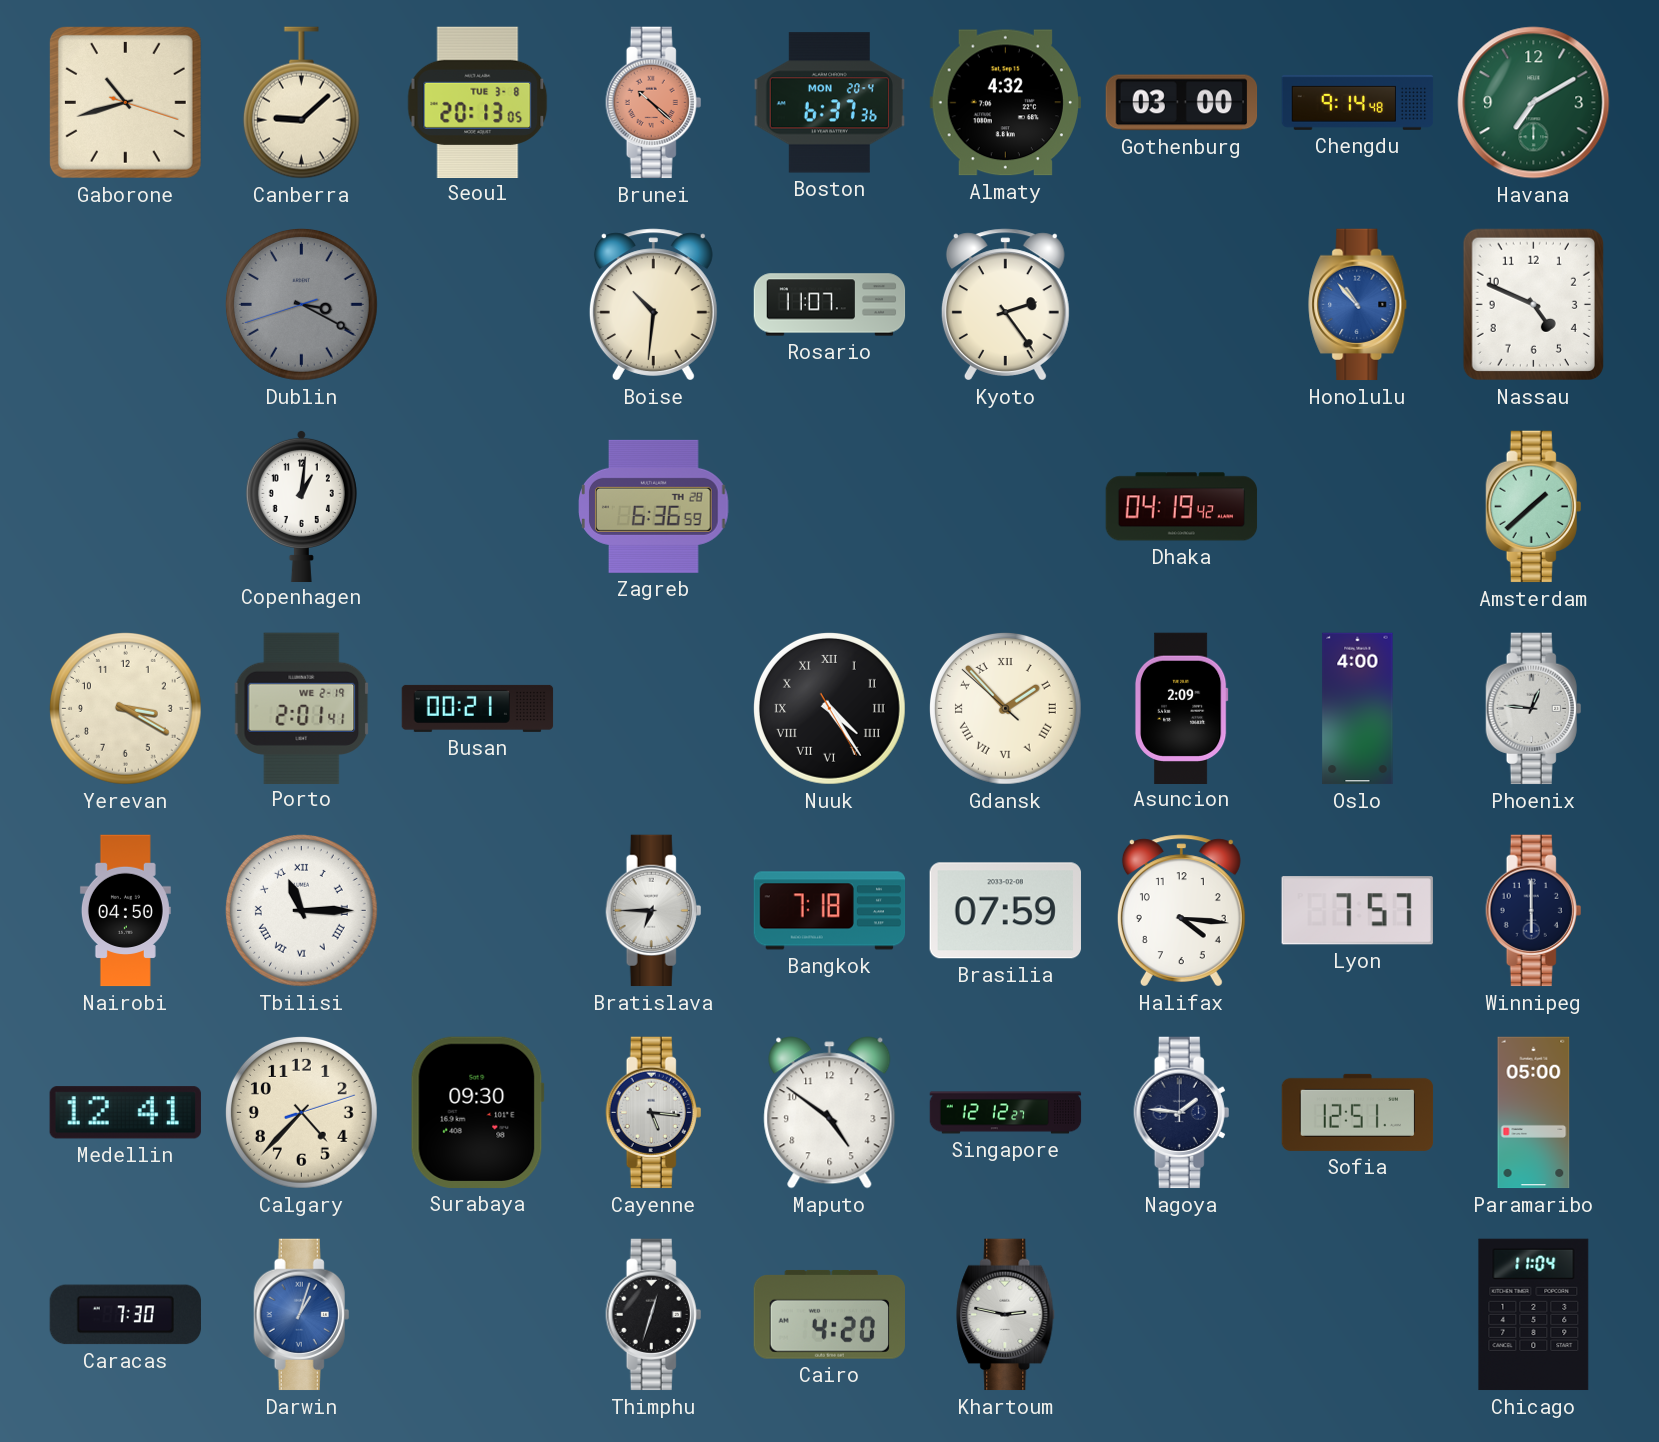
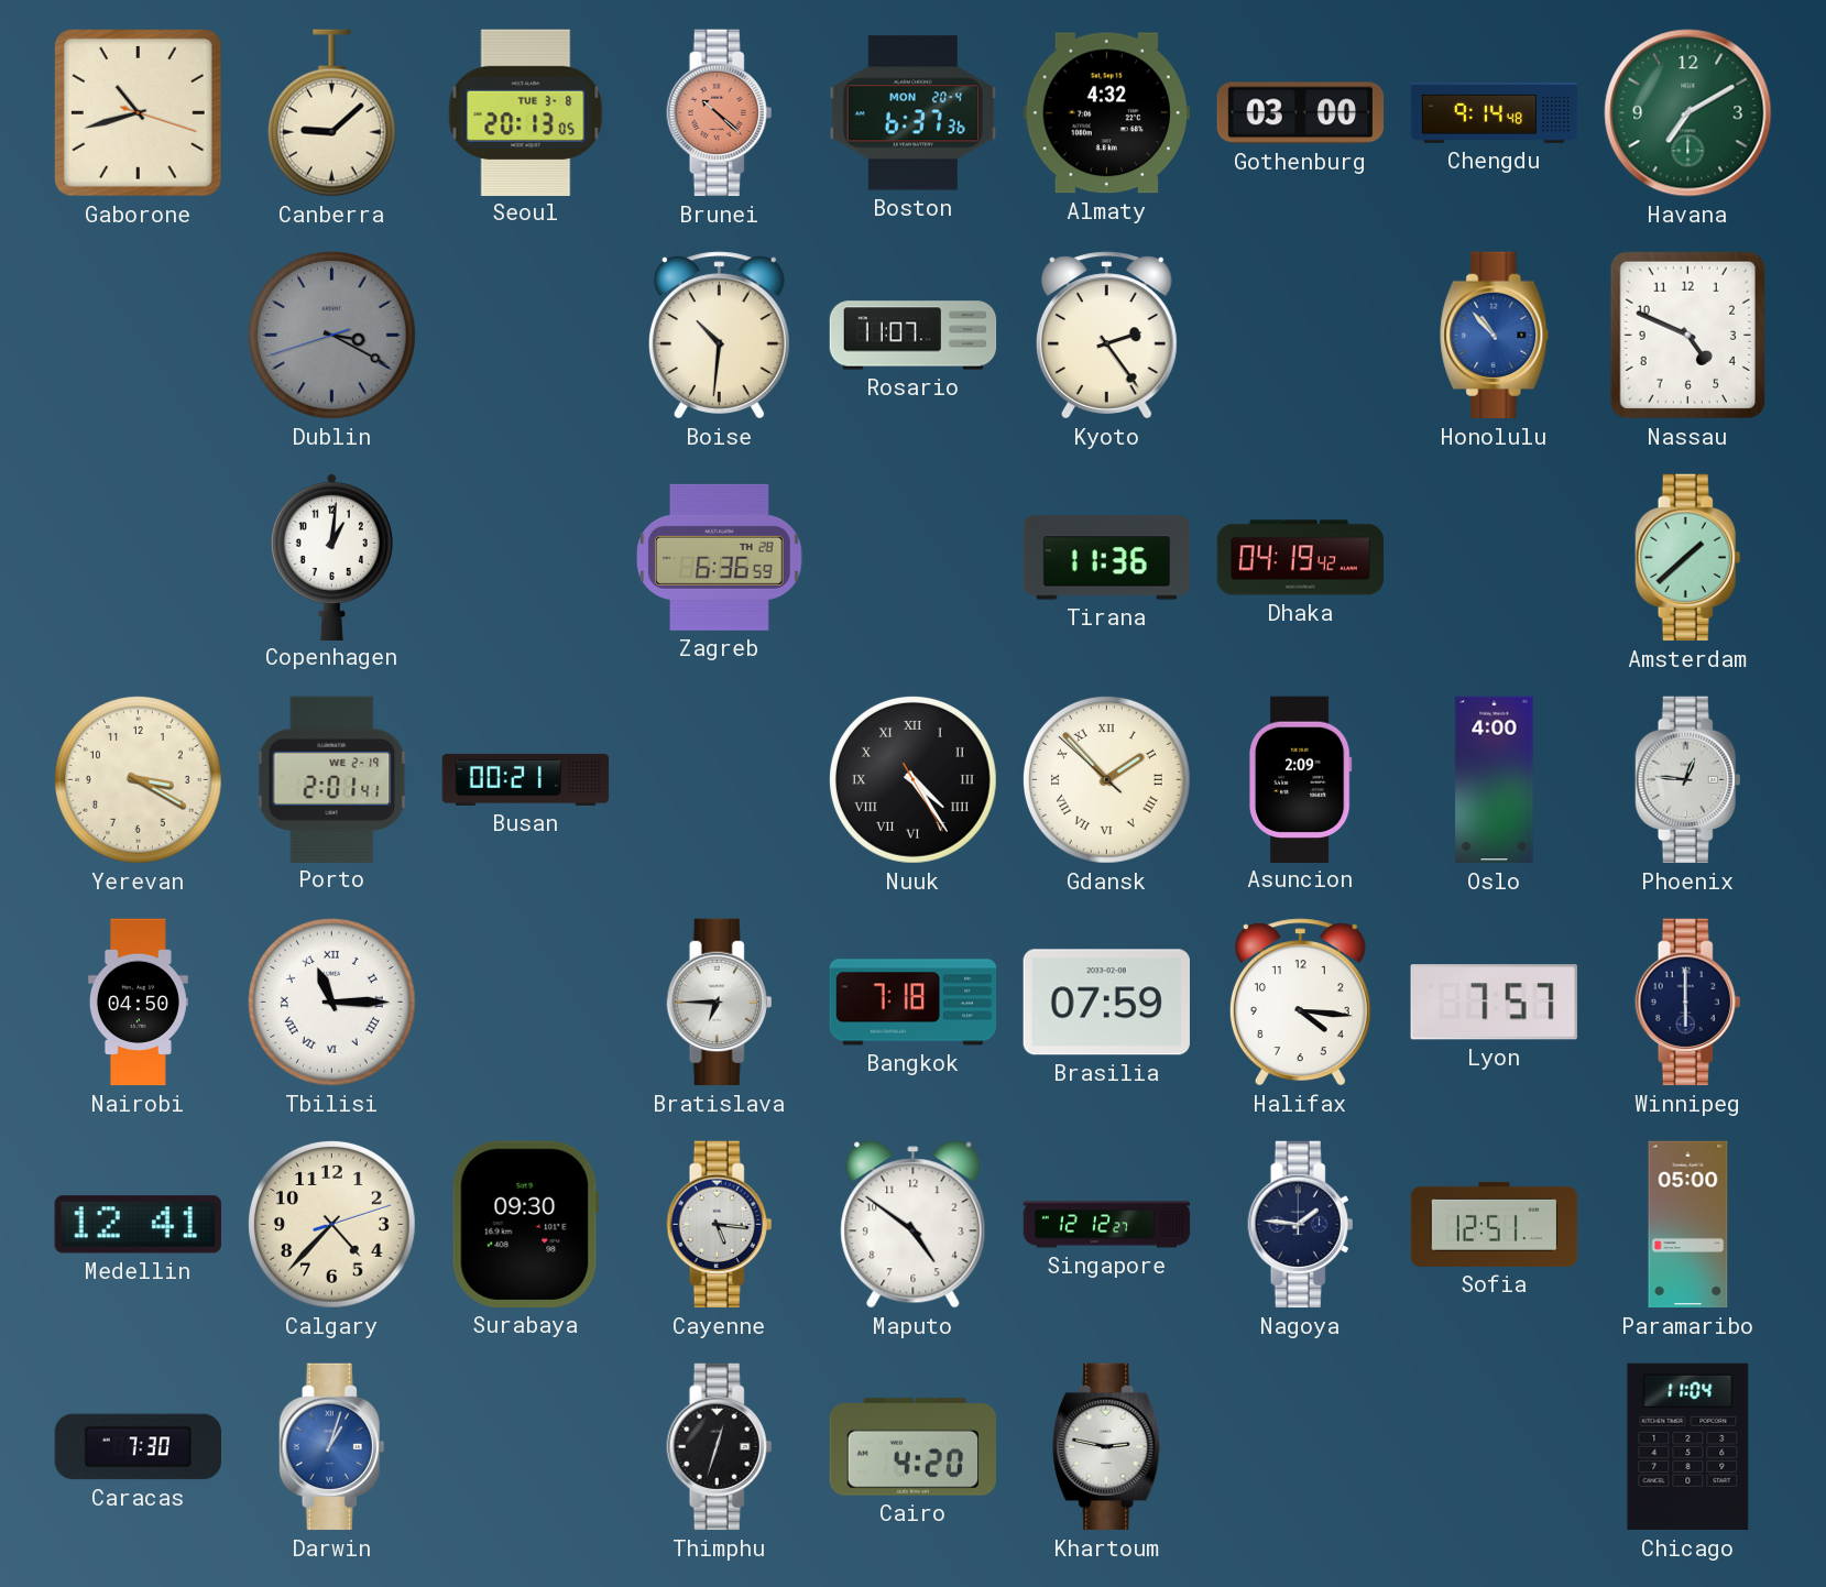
Tirana: none -> 11:36 (1107, 558)
